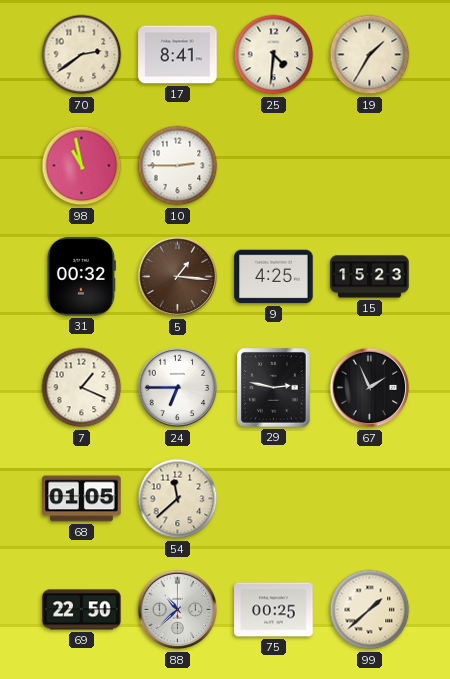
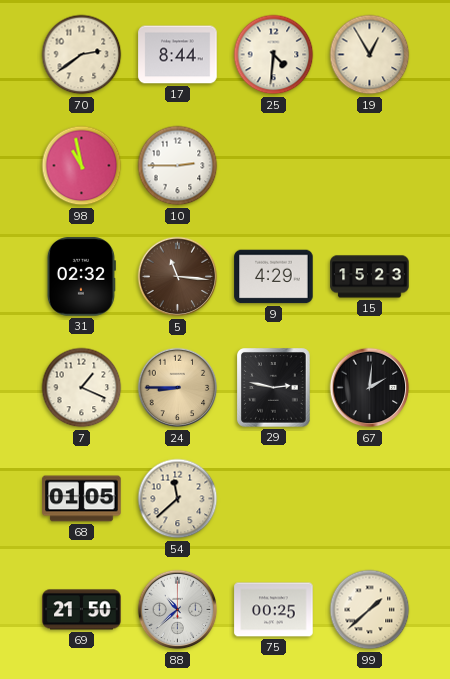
17: 8:41 -> 8:44 (178, 55)
19: 1:35 -> 12:55 (370, 55)
31: 00:32 -> 02:32 (81, 277)
5: 1:16 -> 11:16 (178, 277)
9: 4:25 -> 4:29 (274, 277)
24: 6:45 -> 8:45 (178, 388)
24 dial: white -> champagne (178, 388)
67: 1:56 -> 2:01 (370, 388)
69: 22:50 -> 21:50 (82, 610)
